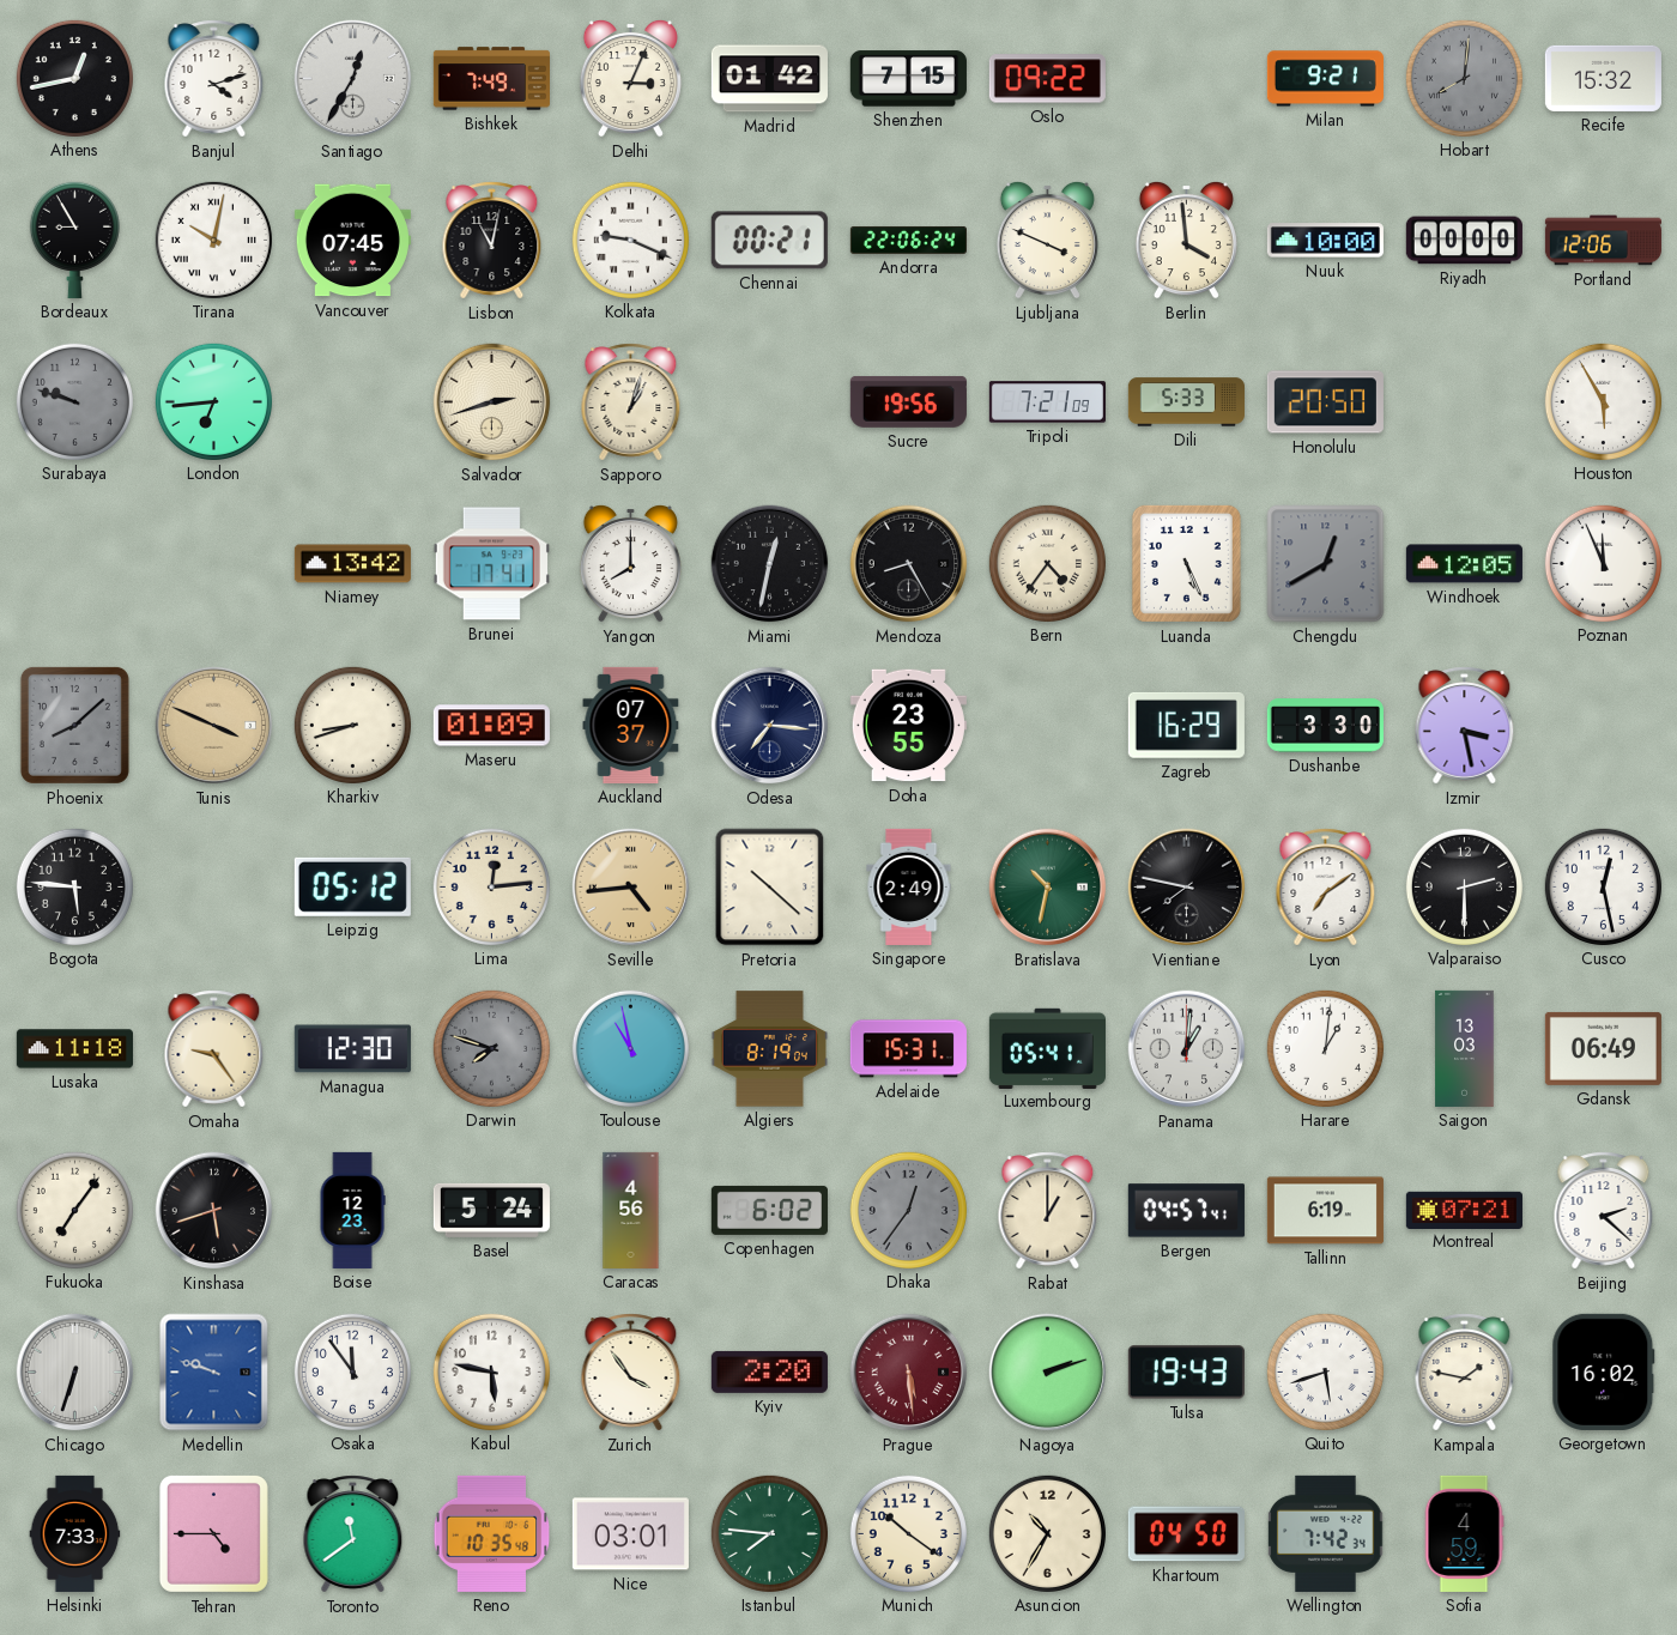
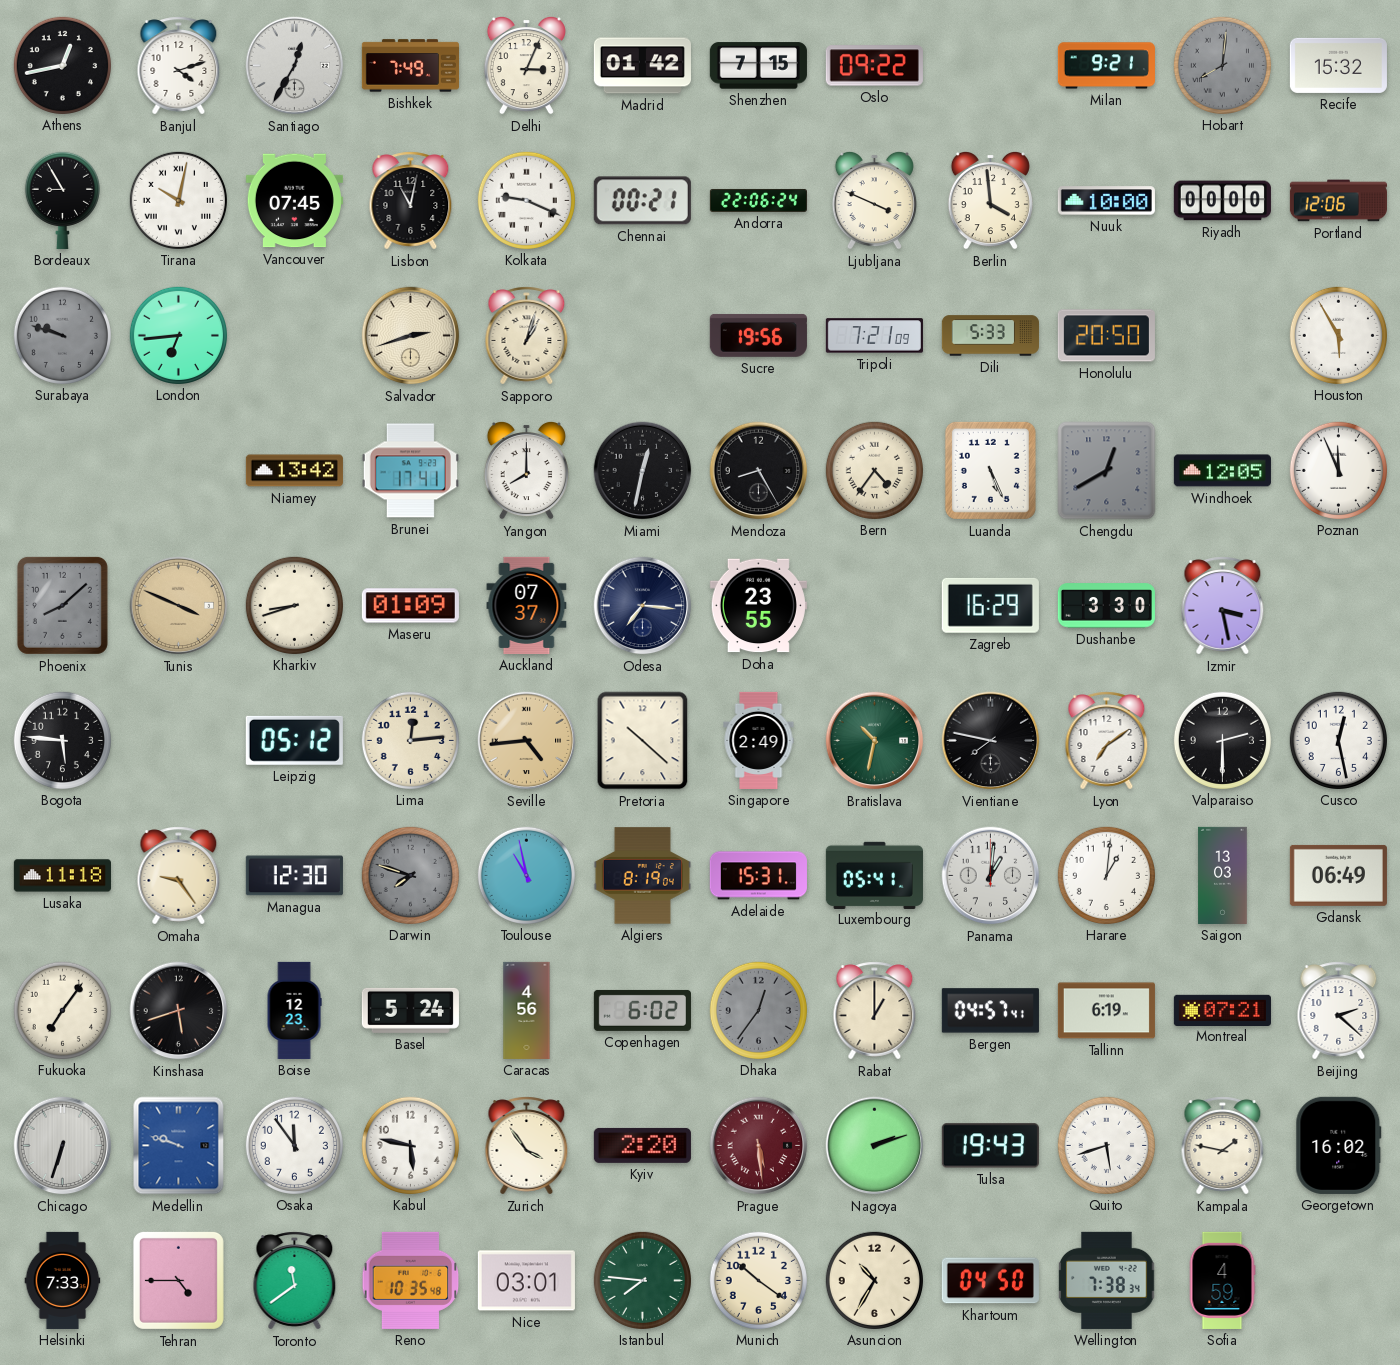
Wellington: 7:42 -> 7:38 (1107, 1280)
